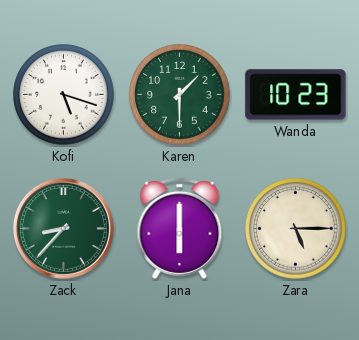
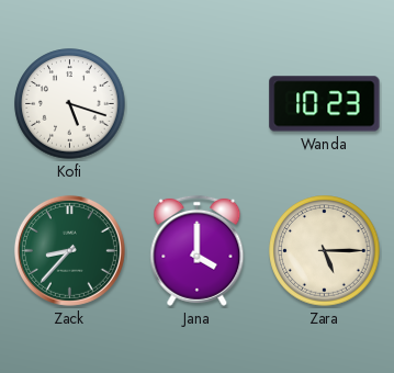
Karen: 1:30 -> none (180, 95)
Jana: 6:00 -> 4:00 (198, 250)
